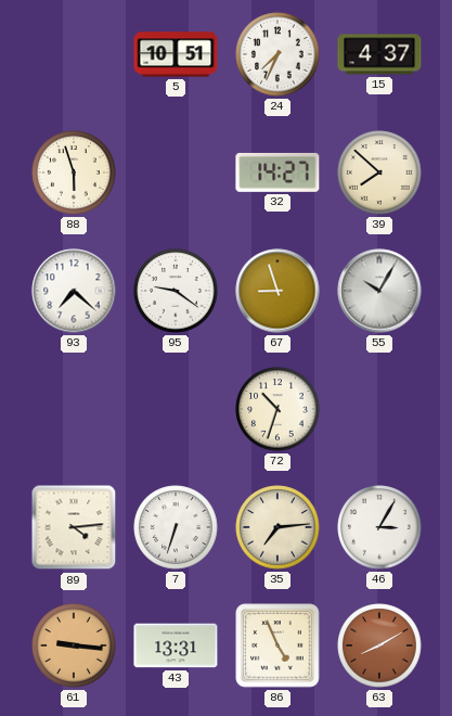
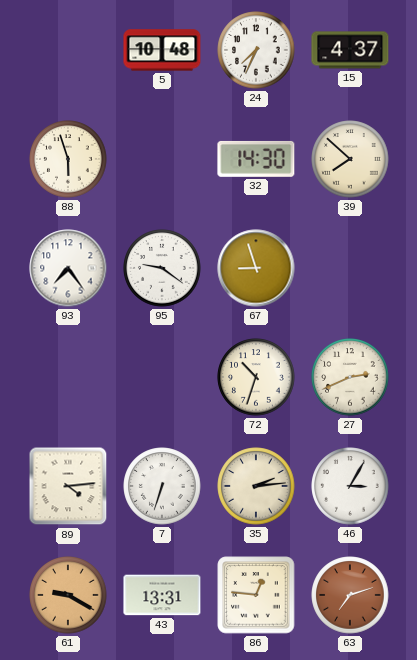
5: 10:51 -> 10:48 (162, 50)
32: 14:27 -> 14:30 (256, 159)
93: 7:22 -> 7:24 (68, 268)
55: 10:05 -> none (379, 291)
27: none -> 2:41 (350, 377)
35: 7:14 -> 2:14 (256, 486)
61: 9:16 -> 9:20 (68, 595)
86: 4:56 -> 12:46 (256, 595)
63: 8:10 -> 7:12 (350, 595)
